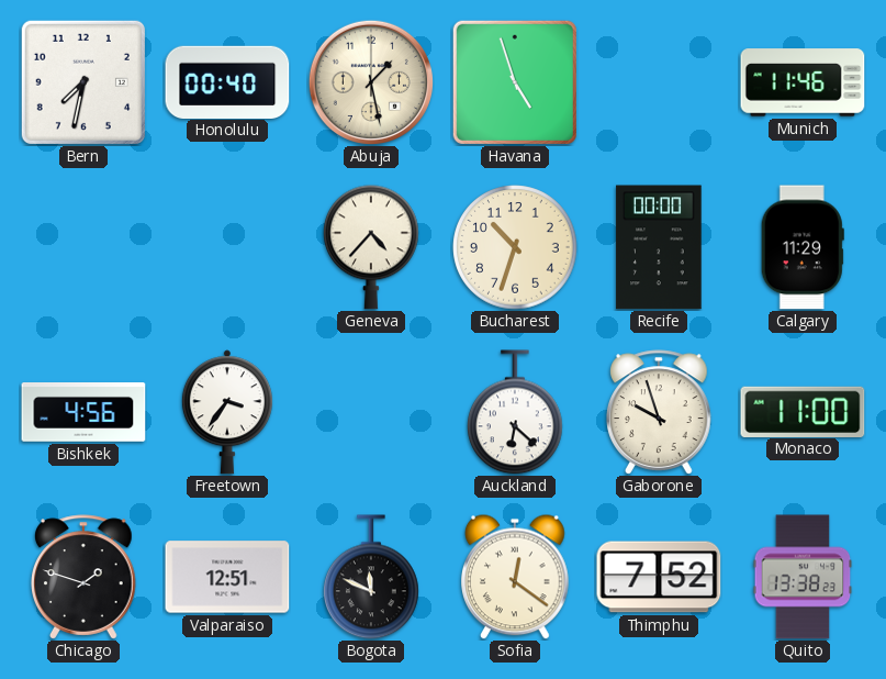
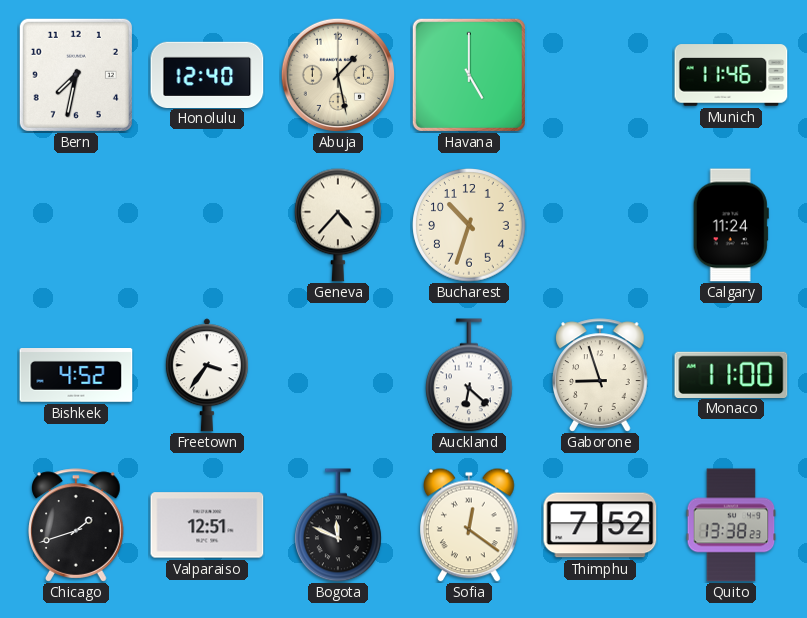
Honolulu: 00:40 -> 12:40 (207, 74)
Havana: 4:57 -> 5:00 (469, 75)
Recife: 00:00 -> none (659, 247)
Calgary: 11:29 -> 11:24 (731, 225)
Bishkek: 4:56 -> 4:52 (76, 376)
Gaborone: 9:57 -> 8:57 (600, 375)
Chicago: 1:48 -> 1:42 (76, 525)
